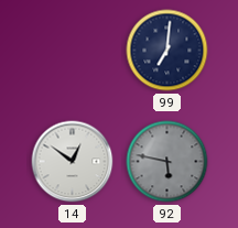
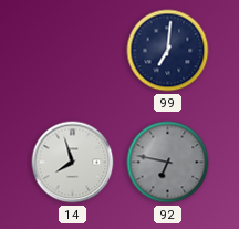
14: 12:51 -> 7:57 (73, 163)
92: 5:47 -> 6:47 (168, 163)
